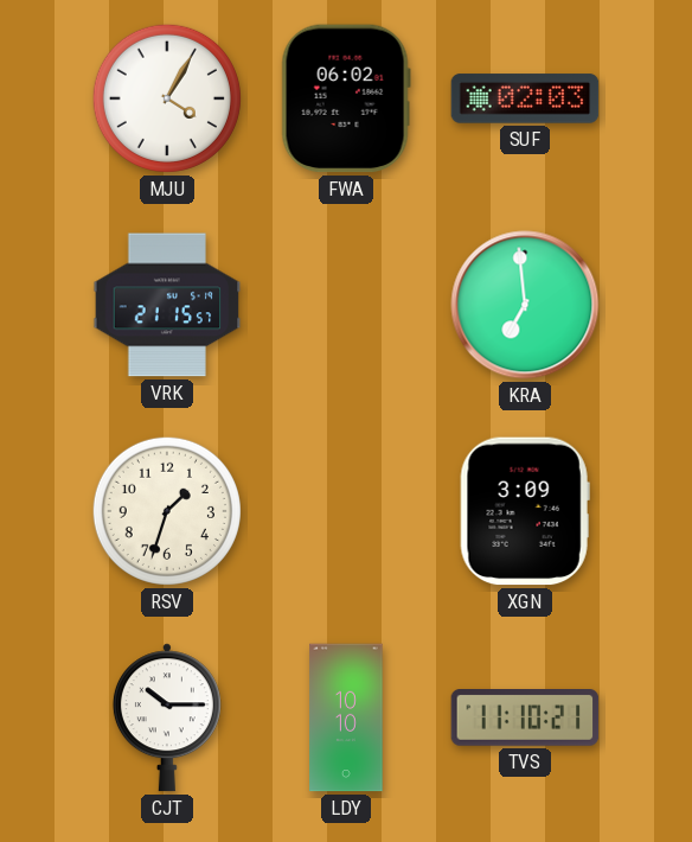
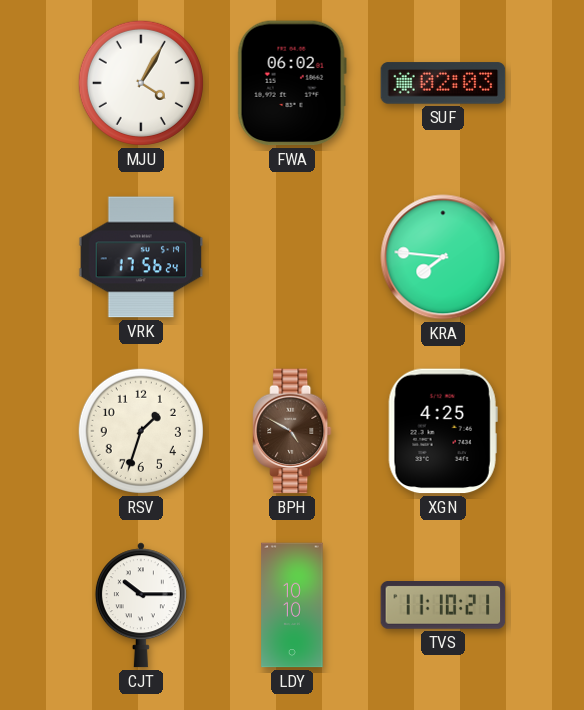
VRK: 21:15 -> 17:56 (141, 257)
KRA: 6:59 -> 7:46 (443, 257)
BPH: none -> 4:50 (292, 431)
XGN: 3:09 -> 4:25 (443, 431)
